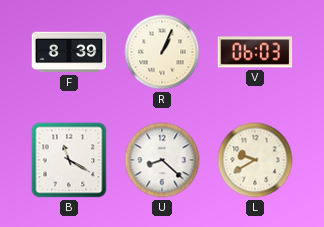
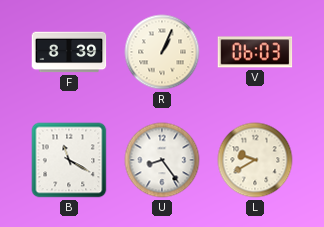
U: 8:22 -> 8:24 (162, 160)
